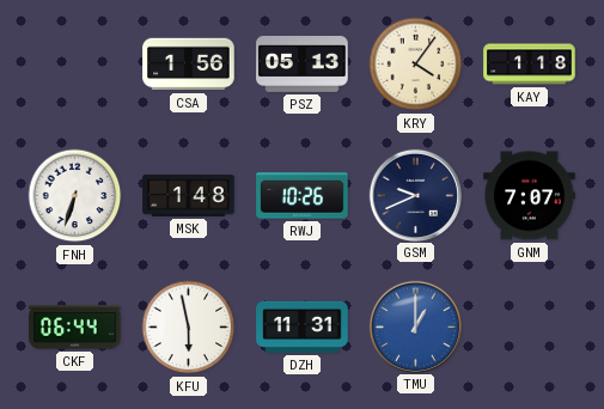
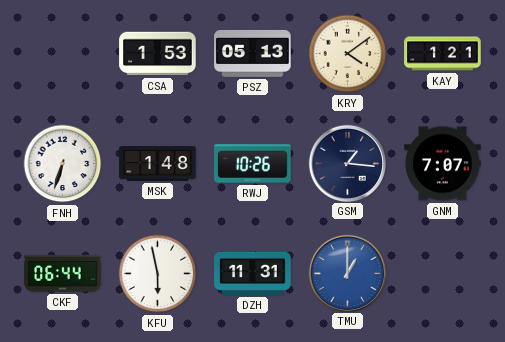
CSA: 1:56 -> 1:53 (158, 54)
KRY: 4:06 -> 4:09 (348, 54)
KAY: 1:18 -> 1:21 (443, 54)
GSM: 9:41 -> 1:16 (347, 163)
